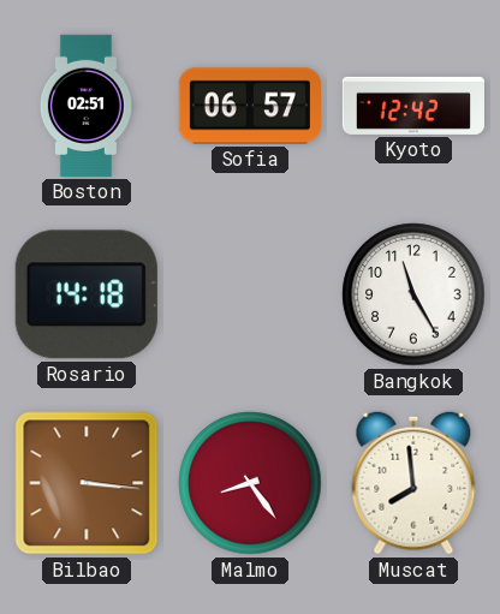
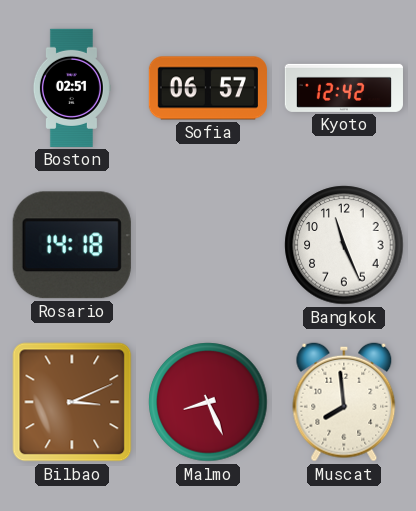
Bangkok: 11:25 -> 11:26 (344, 245)
Bilbao: 3:16 -> 3:11 (72, 402)
Malmo: 8:24 -> 8:26 (208, 402)
